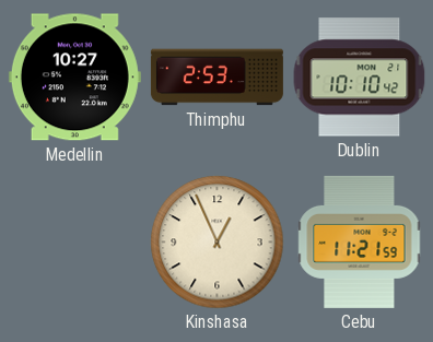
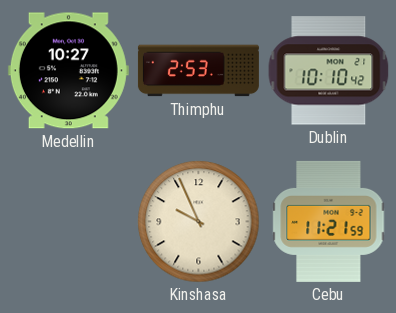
Kinshasa: 12:56 -> 9:56 (199, 222)
